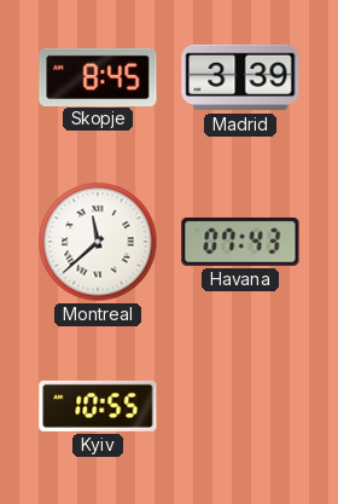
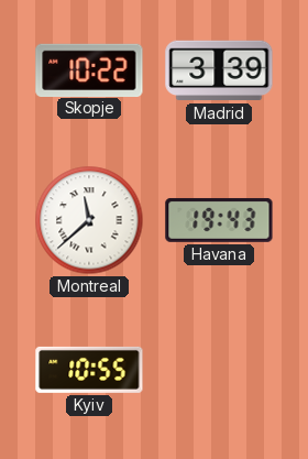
Skopje: 8:45 -> 10:22 (89, 69)
Havana: 07:43 -> 19:43 (219, 220)
